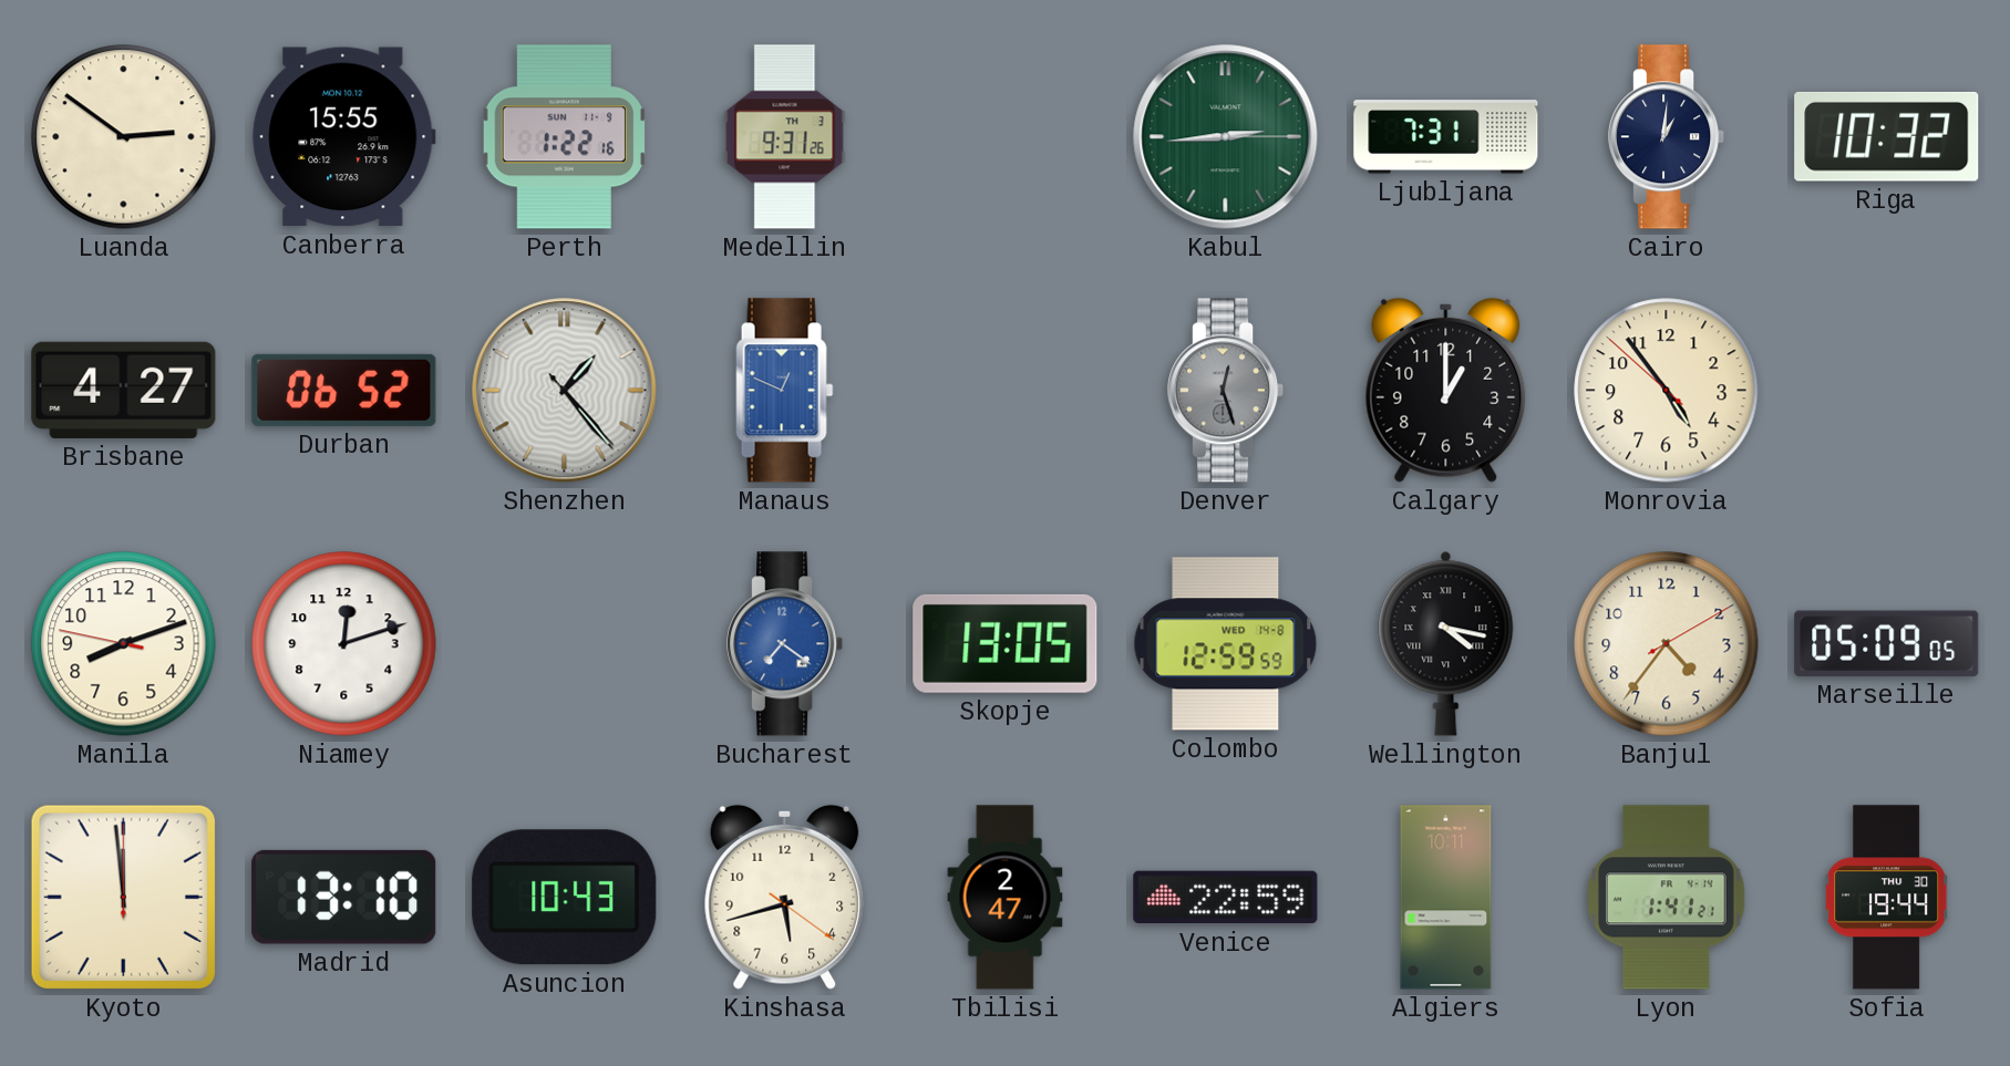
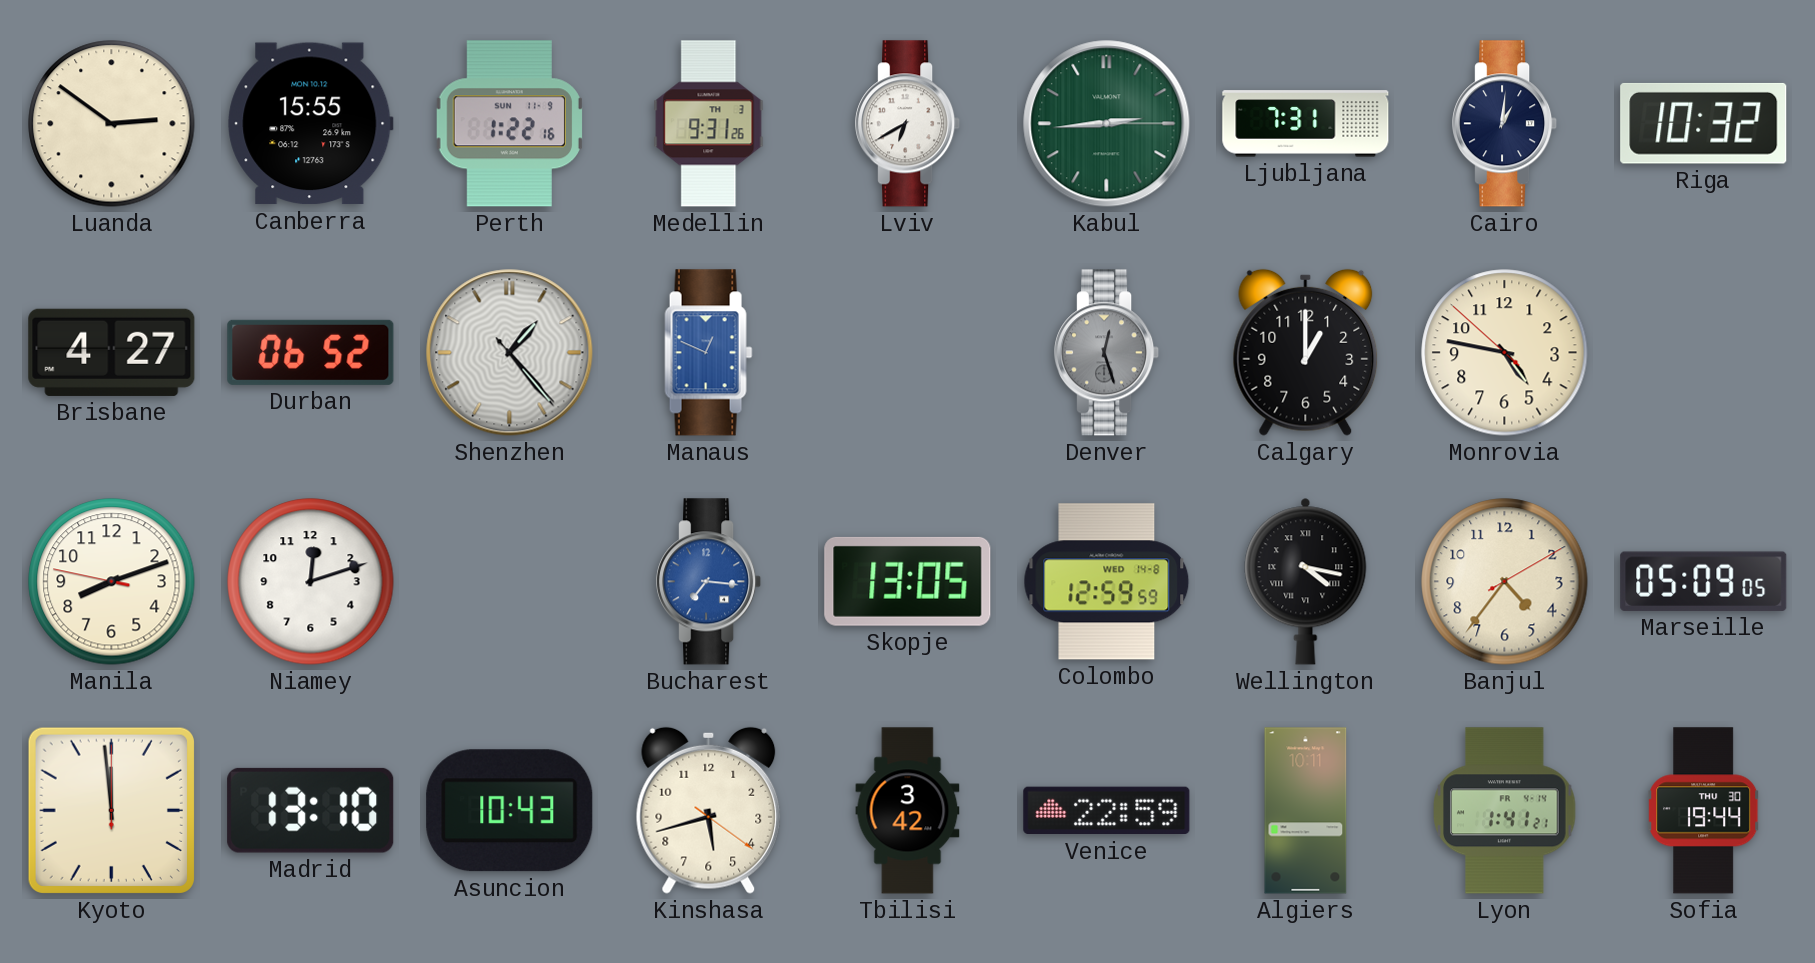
Lviv: none -> 6:40 (908, 124)
Monrovia: 4:53 -> 4:46 (1505, 353)
Bucharest: 7:21 -> 7:16 (709, 582)
Tbilisi: 2:47 -> 3:42 (908, 811)
